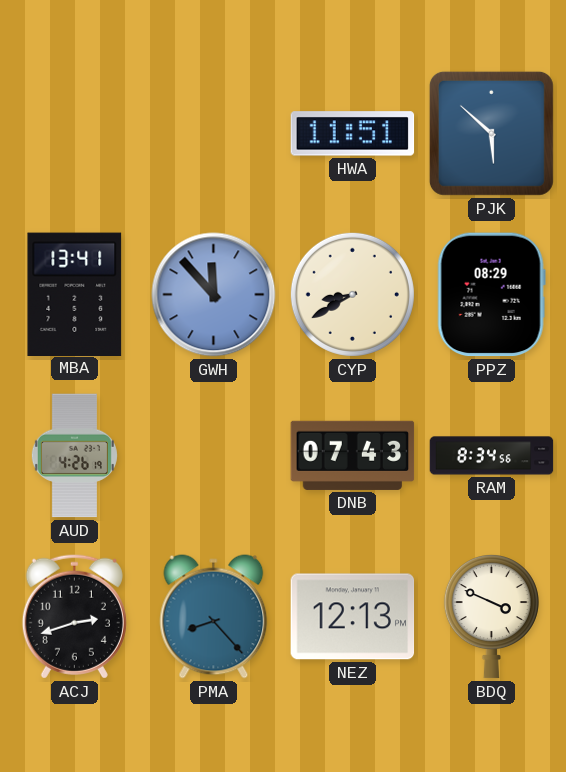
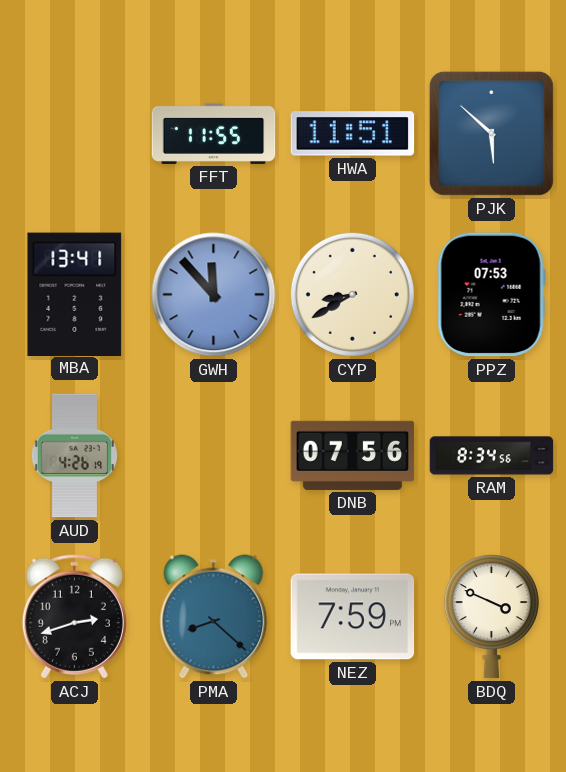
FFT: none -> 11:55 (214, 133)
PPZ: 08:29 -> 07:53 (491, 295)
DNB: 07:43 -> 07:56 (353, 455)
PMA: 8:23 -> 8:22 (214, 617)
NEZ: 12:13 -> 7:59 (353, 617)
